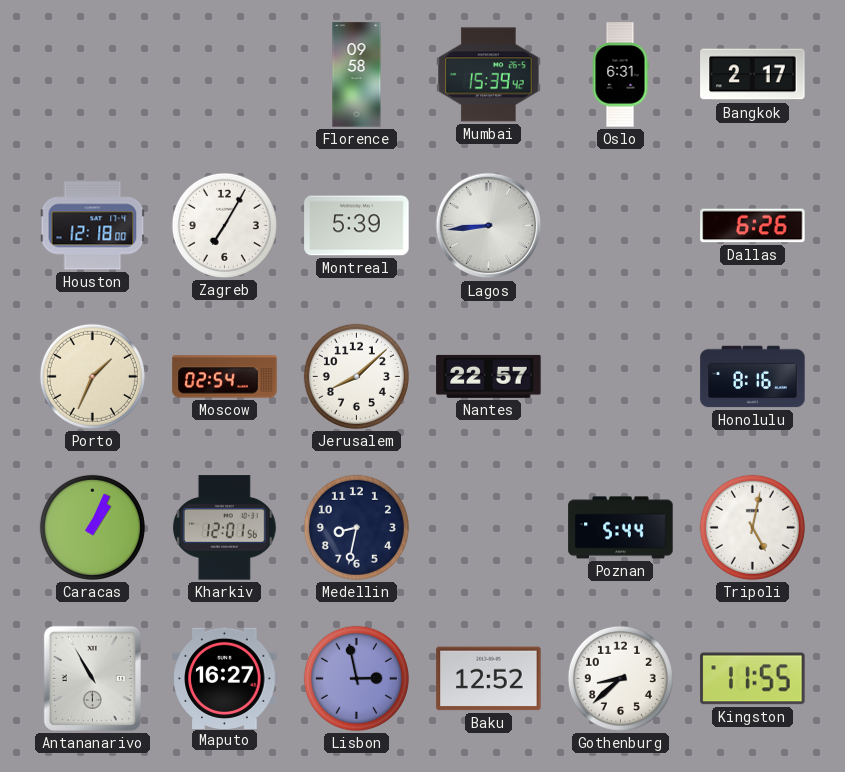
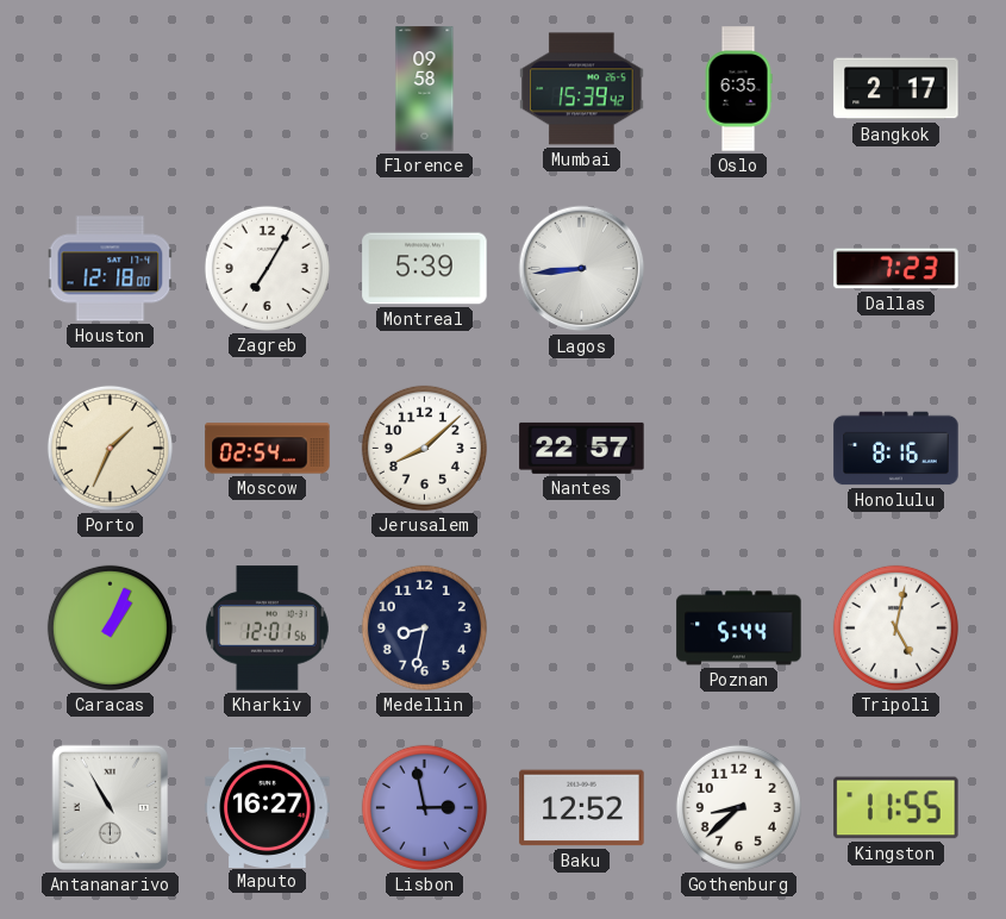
Oslo: 6:31 -> 6:35 (738, 89)
Dallas: 6:26 -> 7:23 (896, 269)
